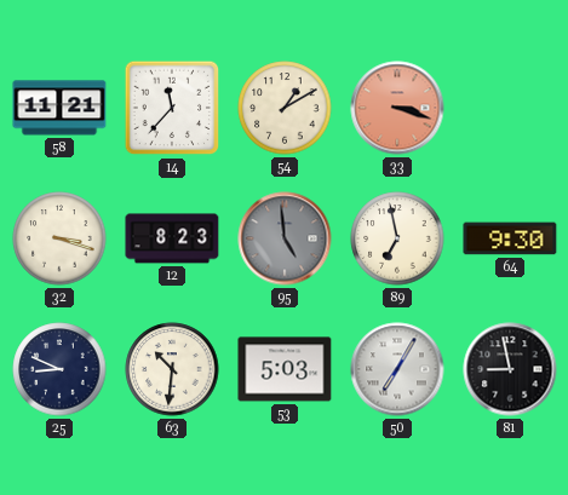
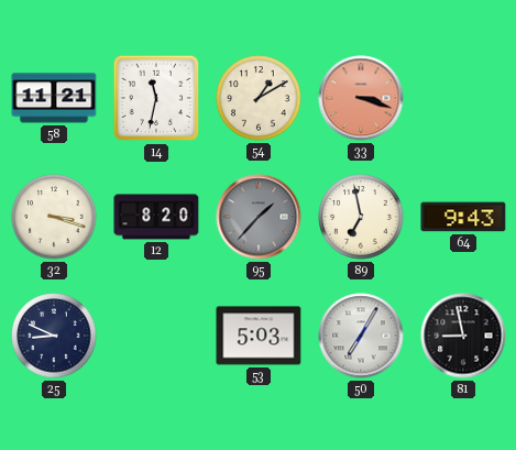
14: 11:37 -> 11:32 (156, 98)
12: 8:23 -> 8:20 (156, 217)
95: 4:59 -> 1:37 (259, 217)
64: 9:30 -> 9:43 (463, 217)
63: 10:31 -> none (172, 369)
